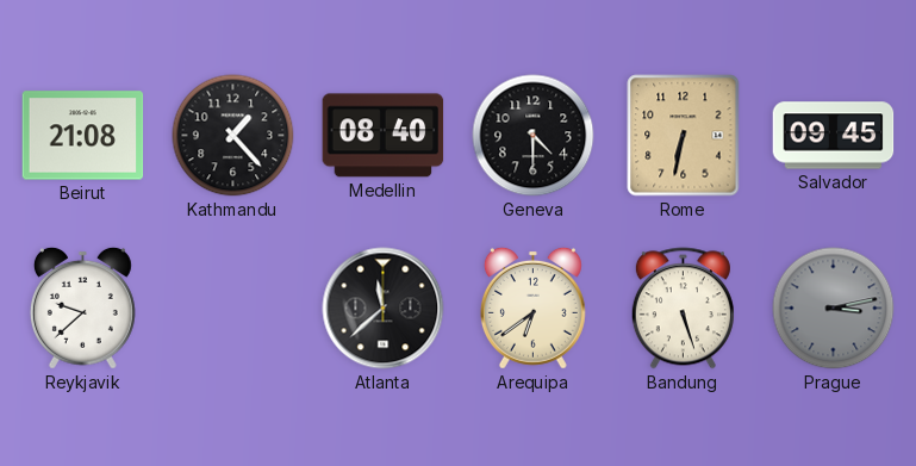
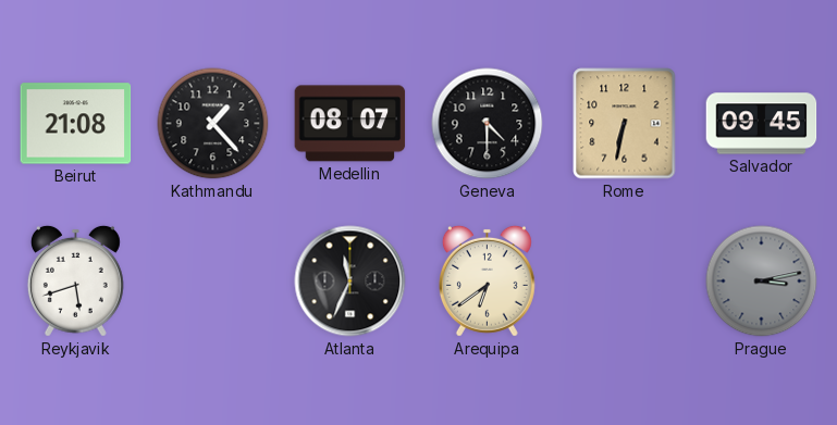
Medellin: 08:40 -> 08:07 (350, 124)
Reykjavik: 9:38 -> 5:42 (75, 280)
Atlanta: 11:38 -> 11:34 (350, 282)
Bandung: 5:27 -> none (683, 309)
